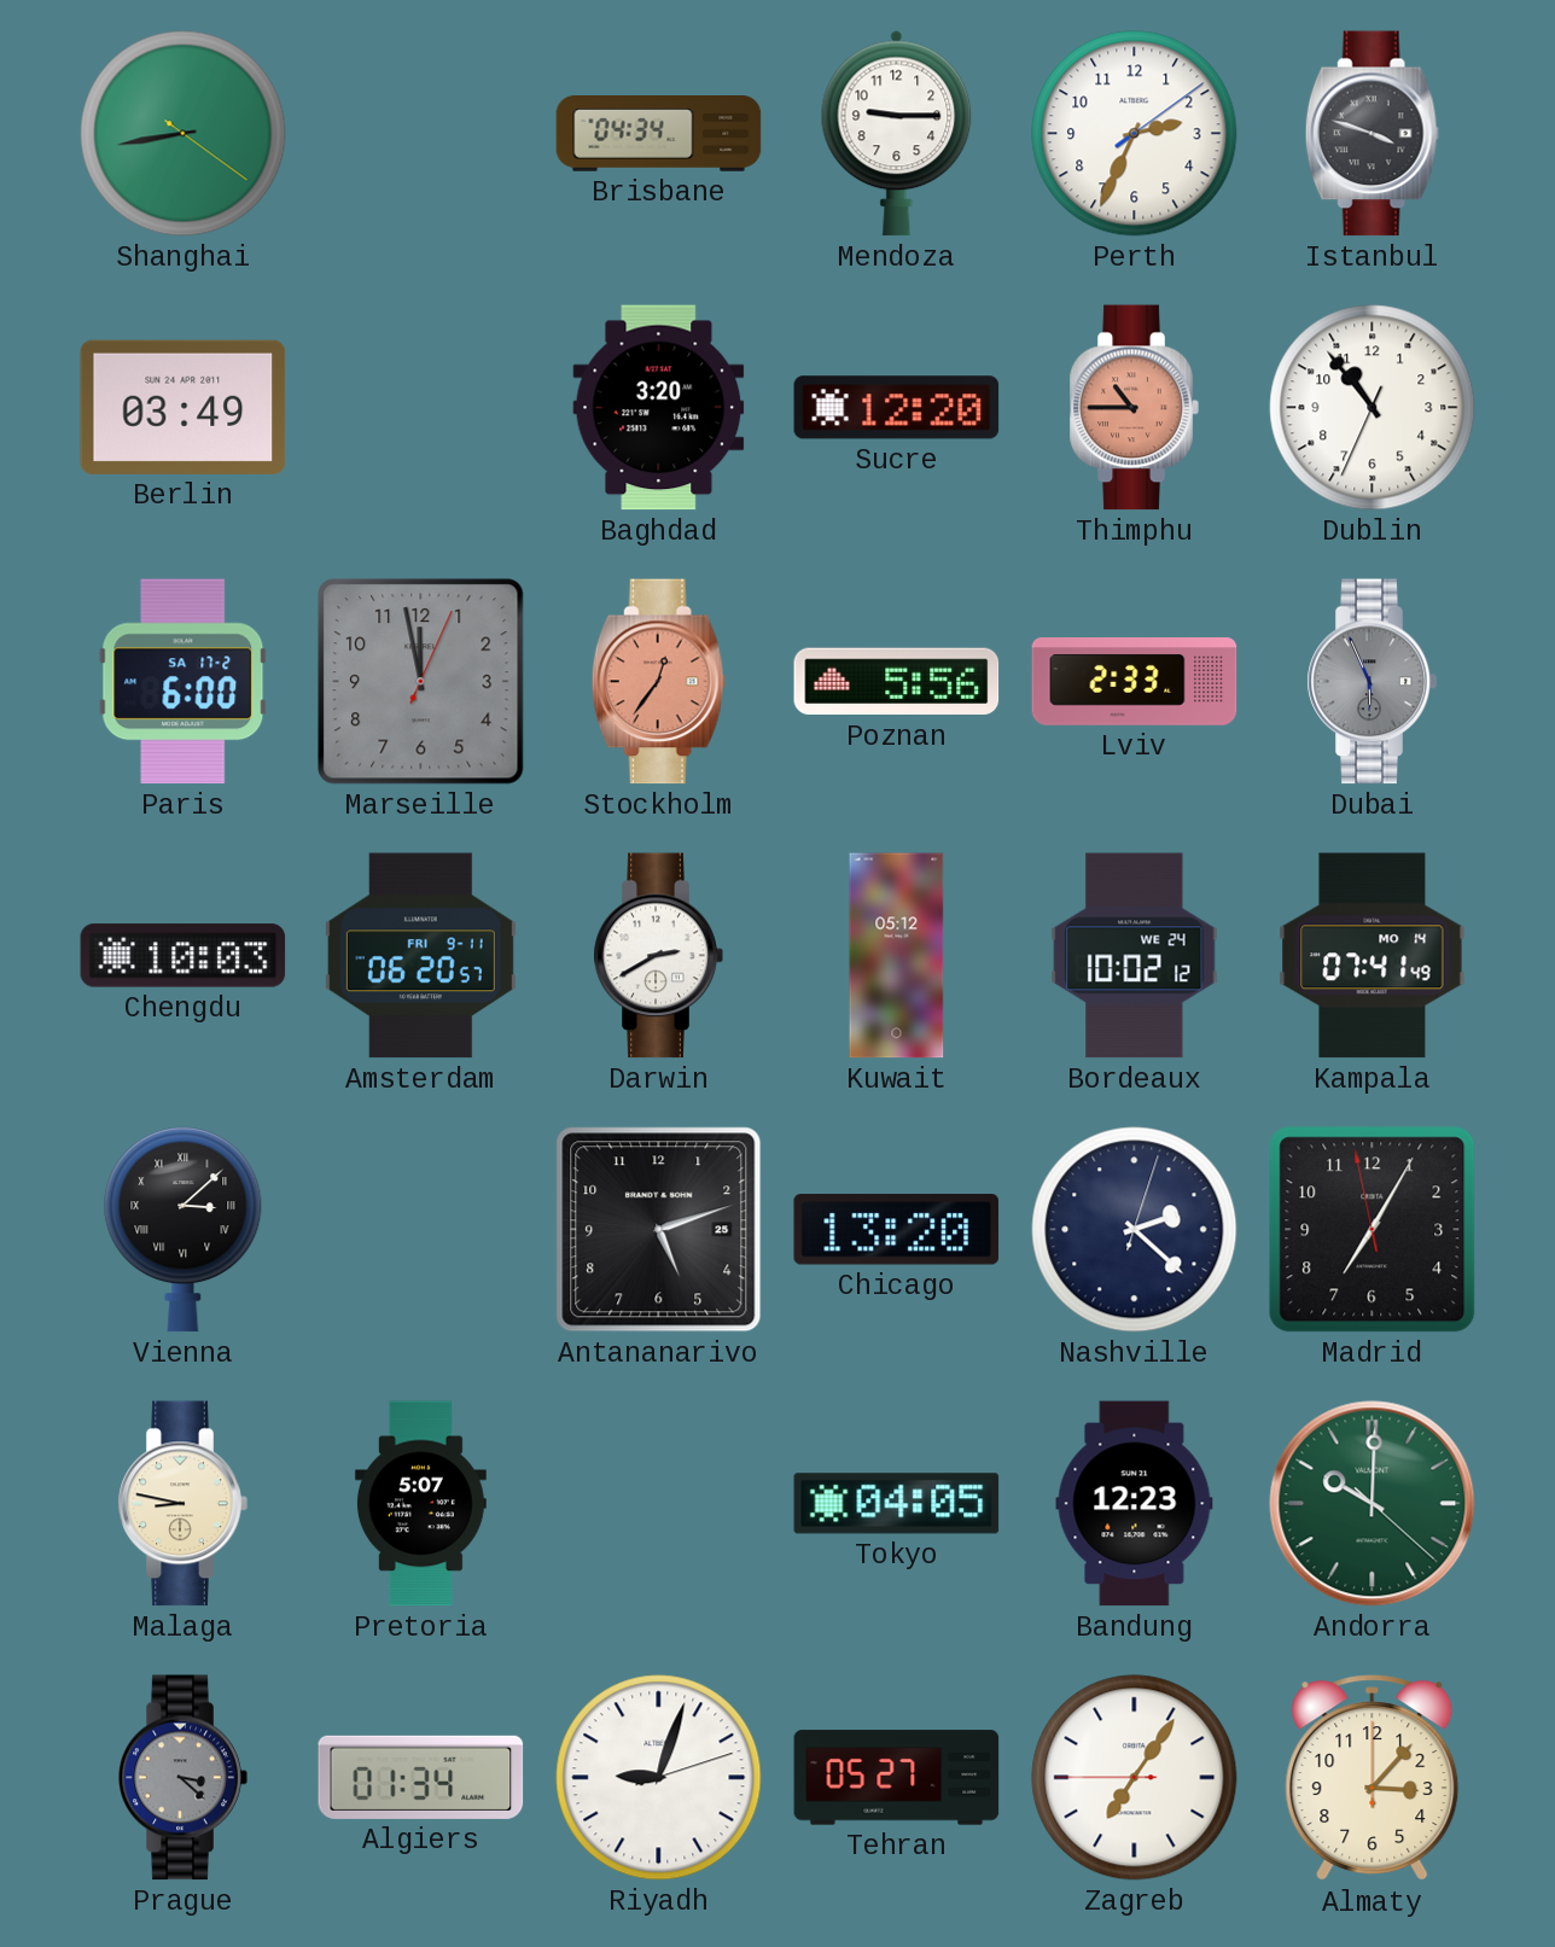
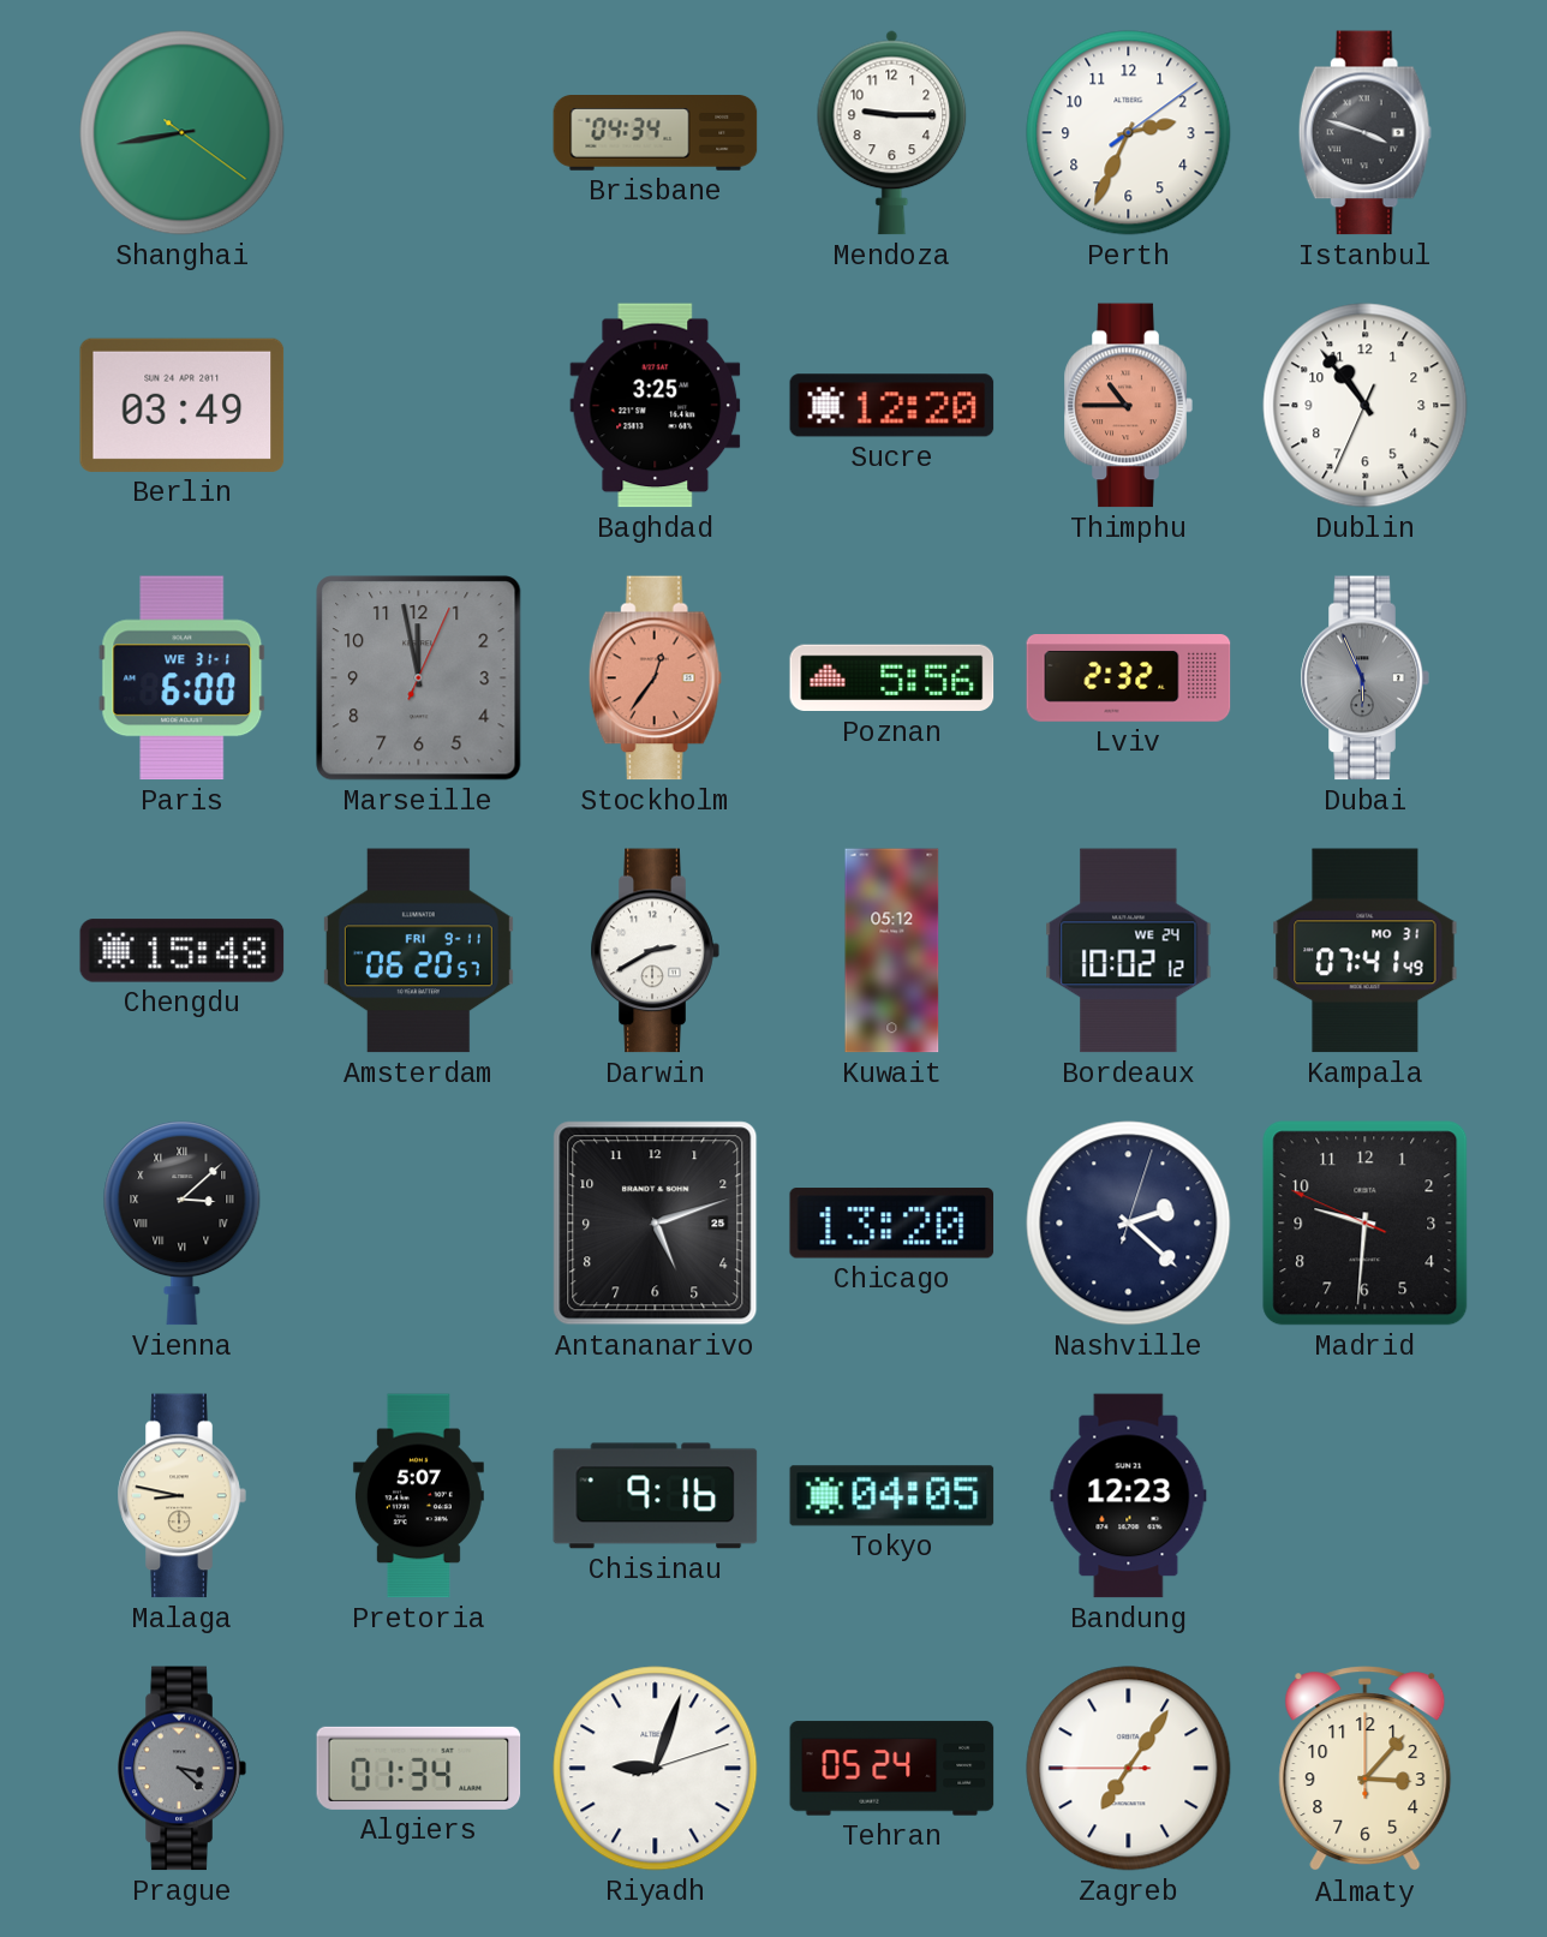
Baghdad: 3:20 -> 3:25 (656, 406)
Paris date: SA 17-2 -> WE 31-1 (183, 678)
Lviv: 2:33 -> 2:32 (1129, 678)
Chengdu: 10:03 -> 15:48 (183, 951)
Kampala date: MO 14 -> MO 31 (1366, 951)
Madrid: 7:04 -> 9:30 (1366, 1224)
Chisinau: none -> 9:16 (656, 1496)
Andorra: 10:00 -> none (1373, 1504)
Tehran: 05:27 -> 05:24 (892, 1769)
